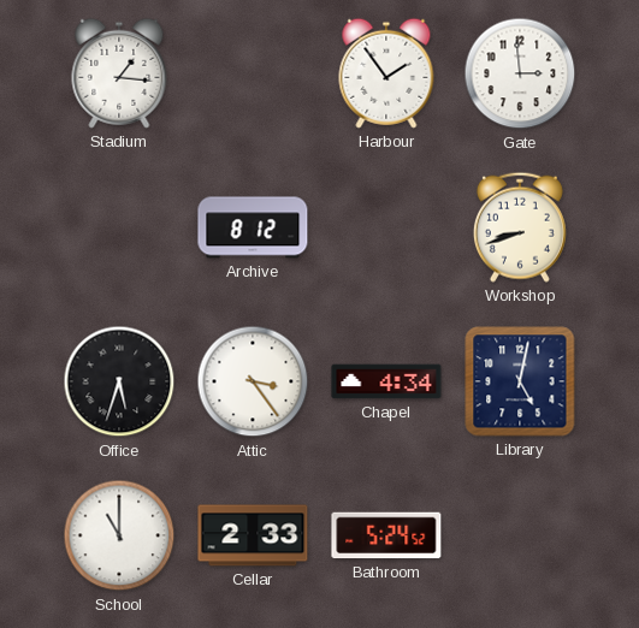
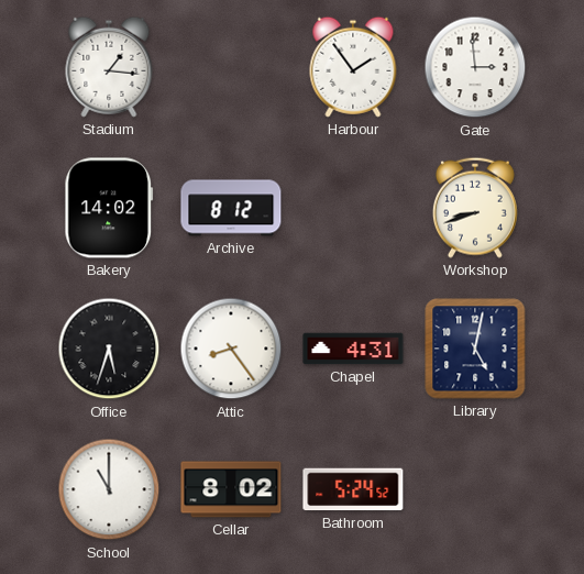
Bakery: none -> 14:02 (109, 208)
Attic: 3:24 -> 8:24 (231, 349)
Chapel: 4:34 -> 4:31 (353, 349)
Cellar: 2:33 -> 8:02 (231, 489)
